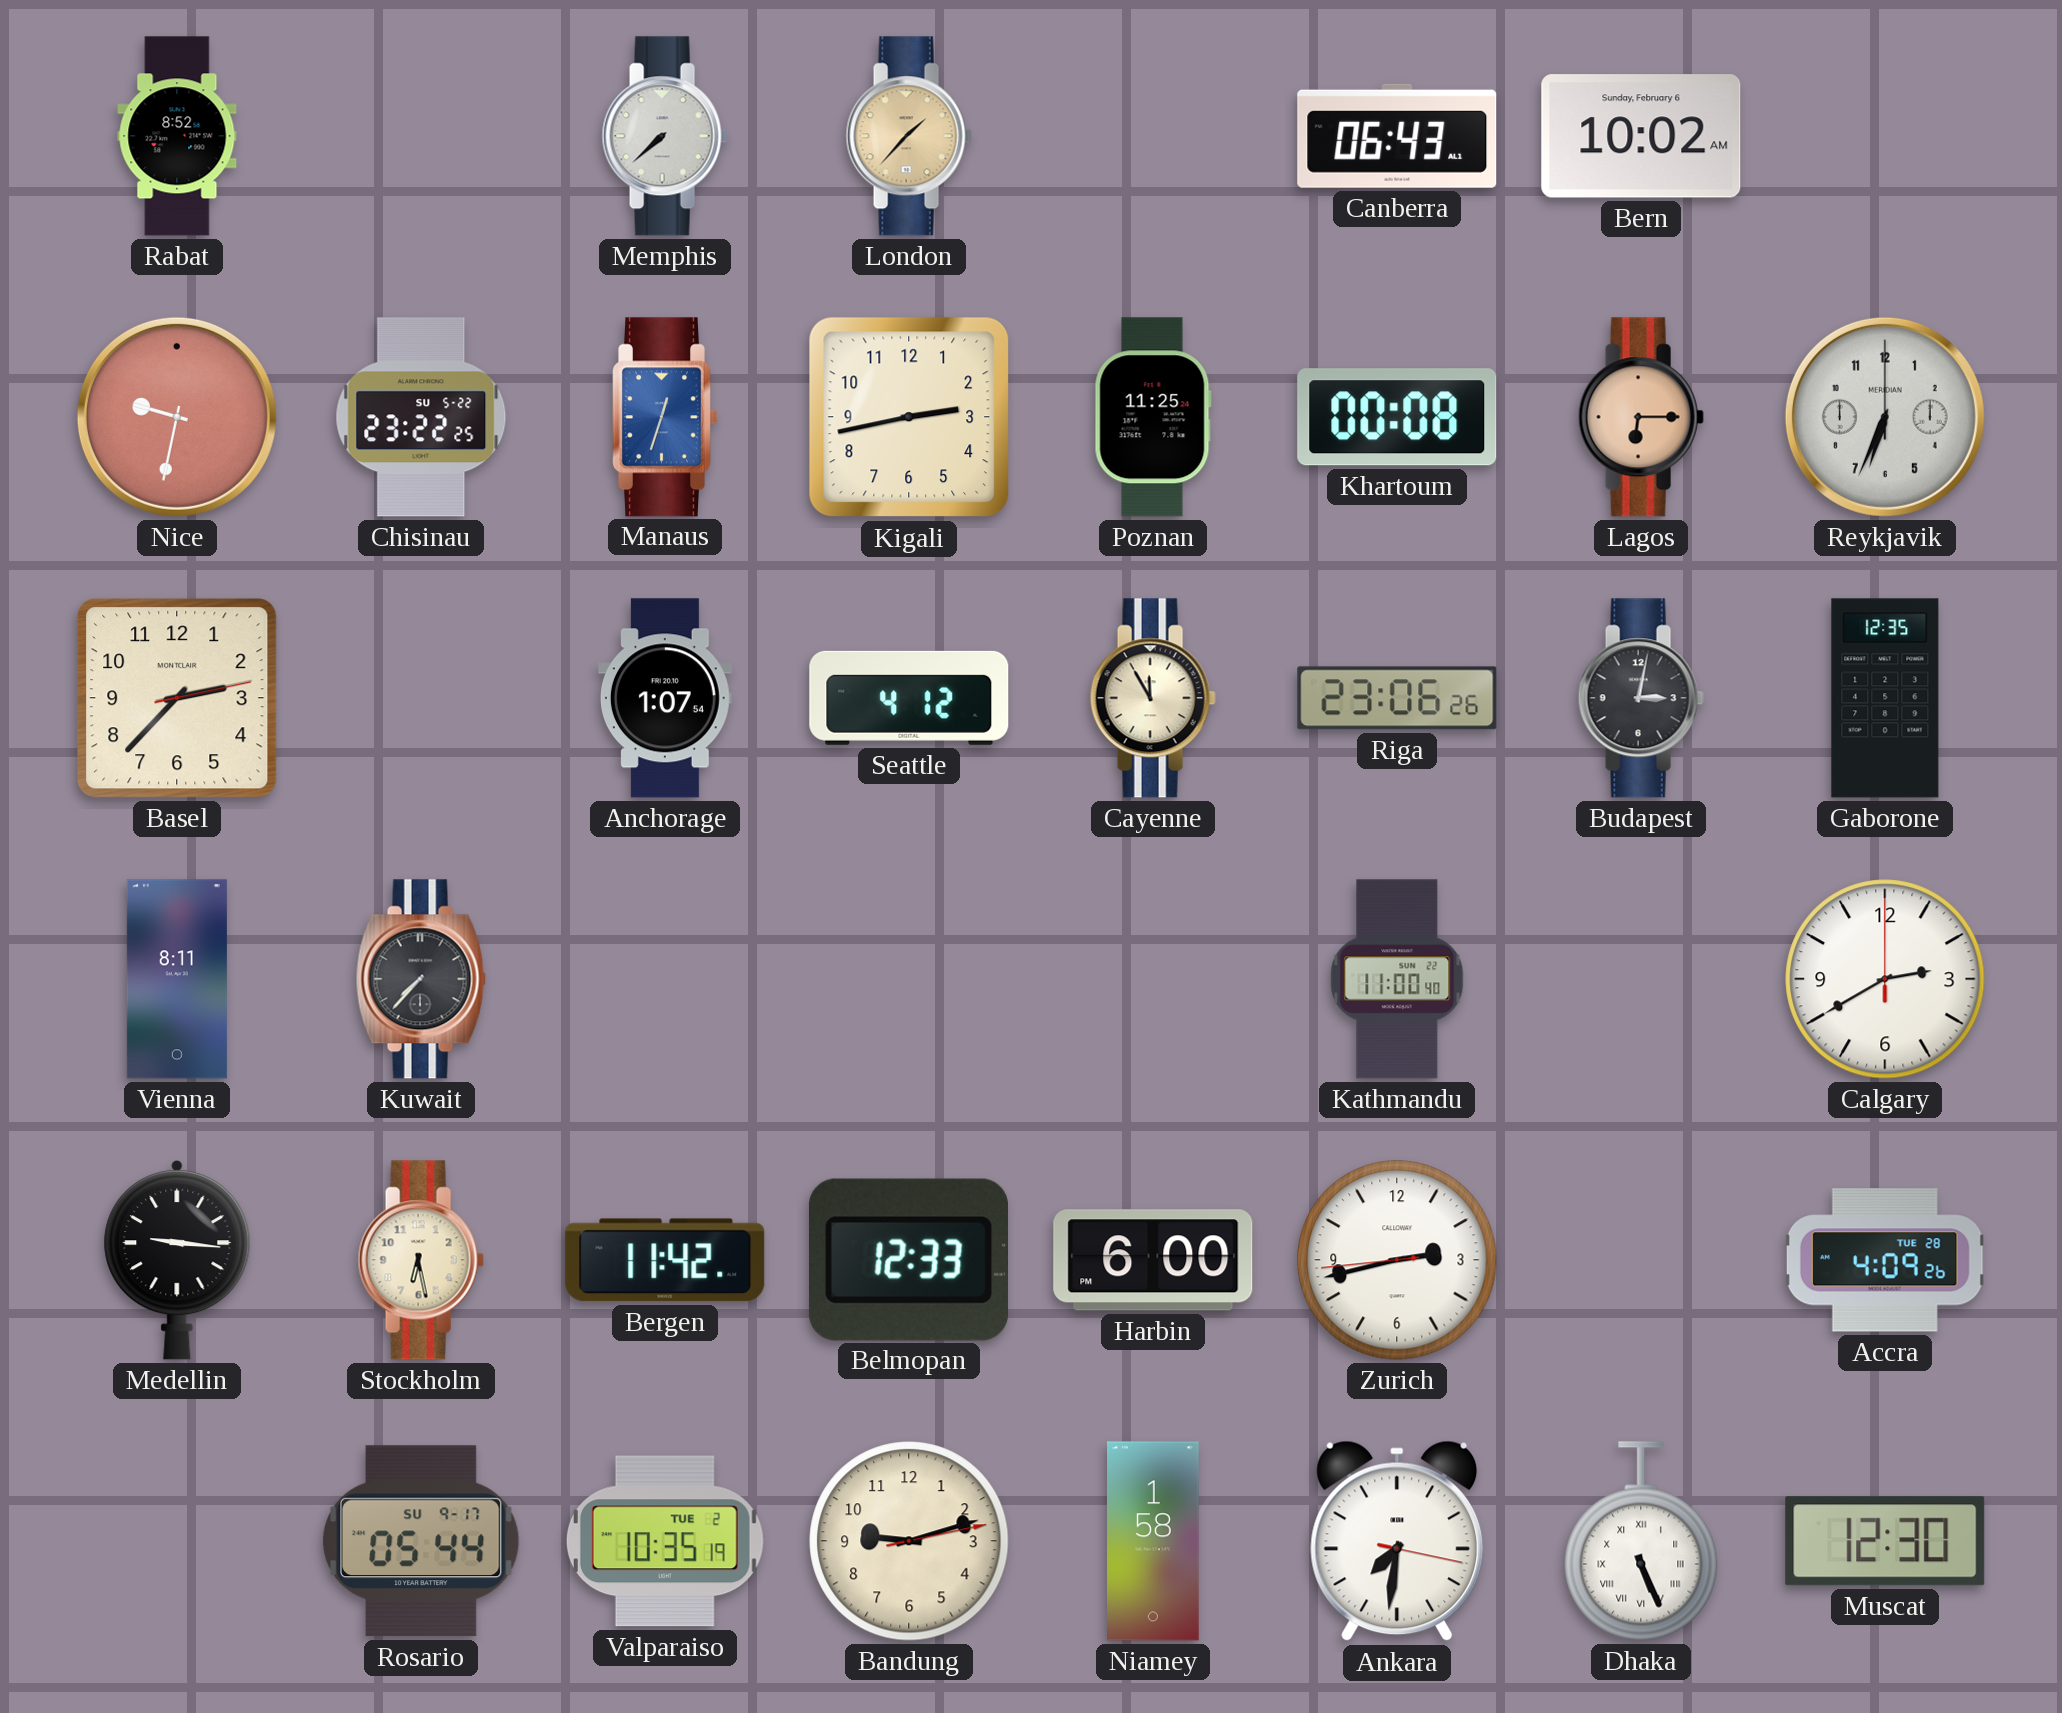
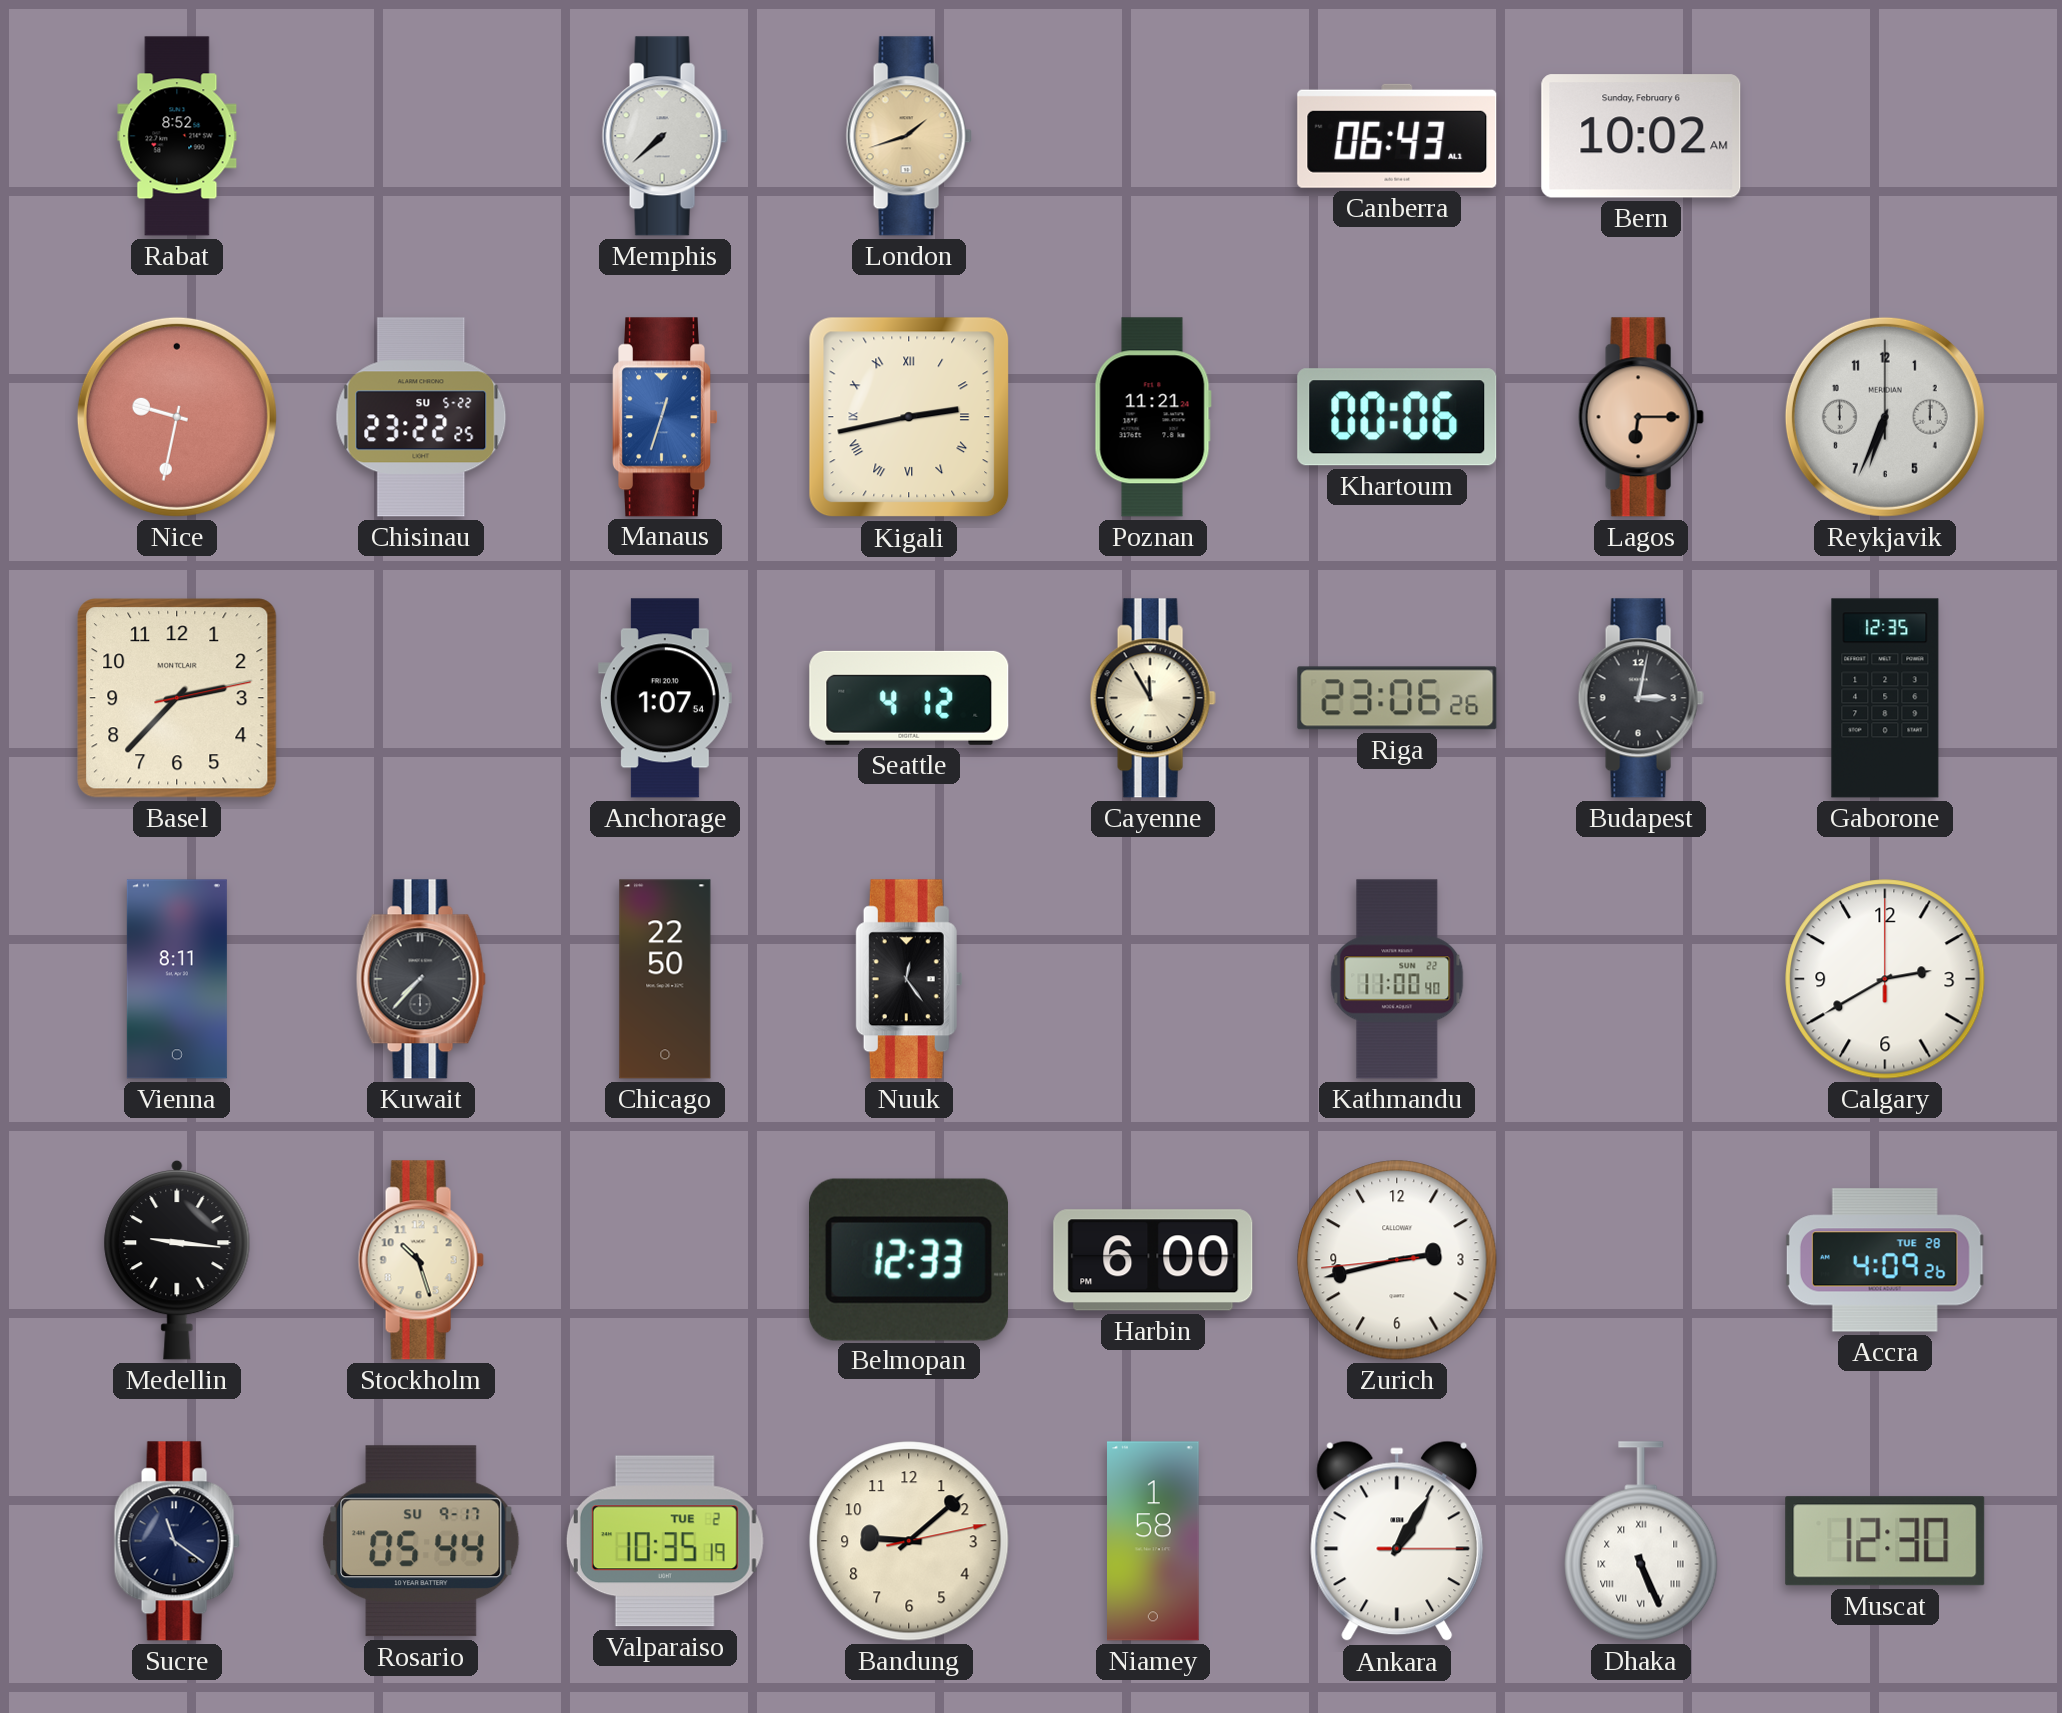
London: 1:37 -> 1:42 (909, 136)
Kigali numerals: Arabic -> Roman (909, 417)
Poznan: 11:25 -> 11:21 (1153, 417)
Khartoum: 00:08 -> 00:06 (1397, 417)
Chicago: none -> 22:50 (665, 979)
Nuuk: none -> 12:24 (909, 979)
Stockholm: 6:28 -> 10:27 (421, 1260)
Bergen: 11:42 -> none (665, 1260)
Sucre: none -> 11:21 (177, 1541)
Bandung: 9:12 -> 9:08 (909, 1541)
Ankara: 7:31 -> 1:05 (1397, 1541)
